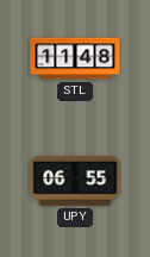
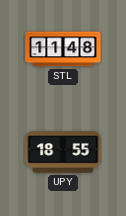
UPY: 06:55 -> 18:55 (63, 152)
